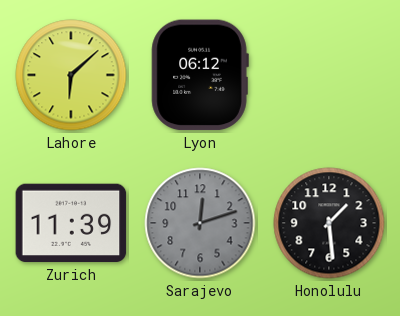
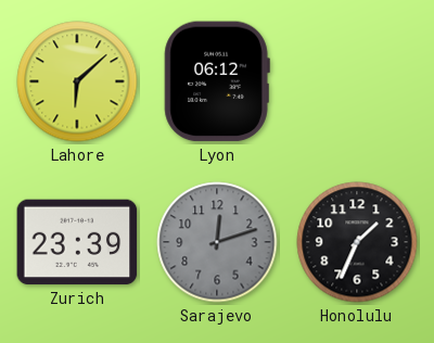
Zurich: 11:39 -> 23:39 (77, 242)
Honolulu: 1:29 -> 1:34 (357, 242)
